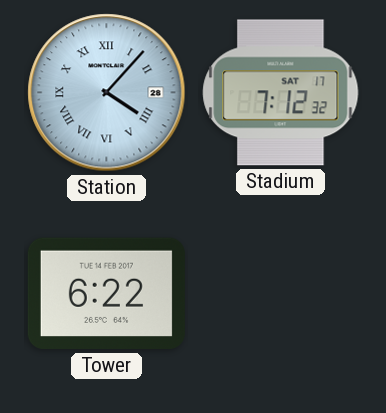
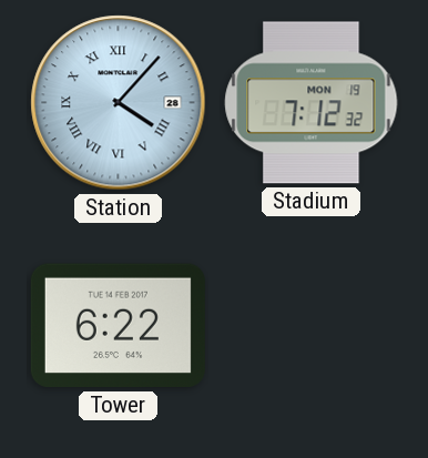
Stadium date: SAT 17 -> MON 19 (312, 103)
